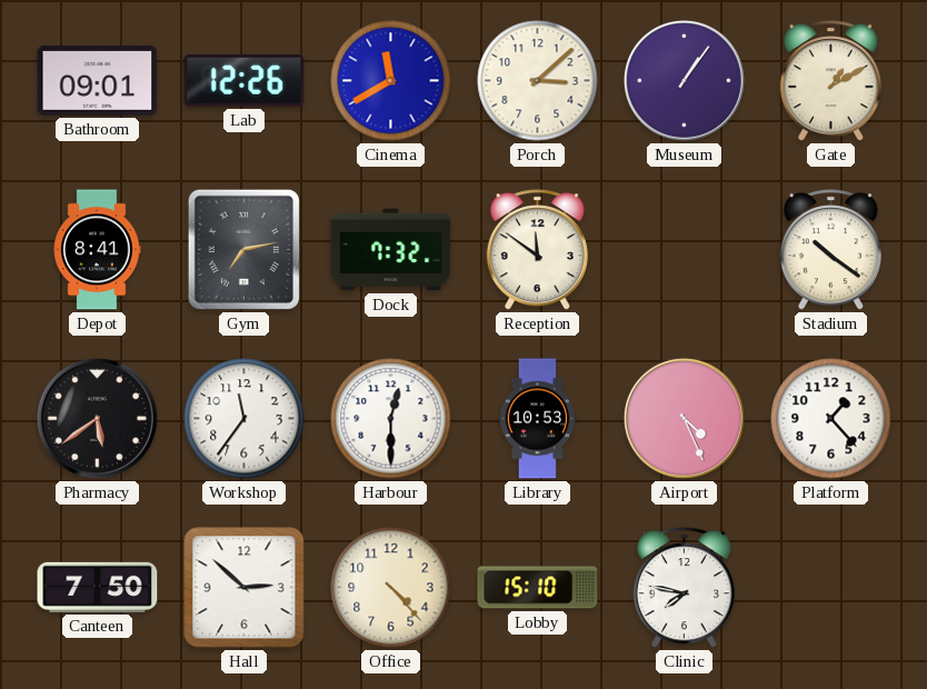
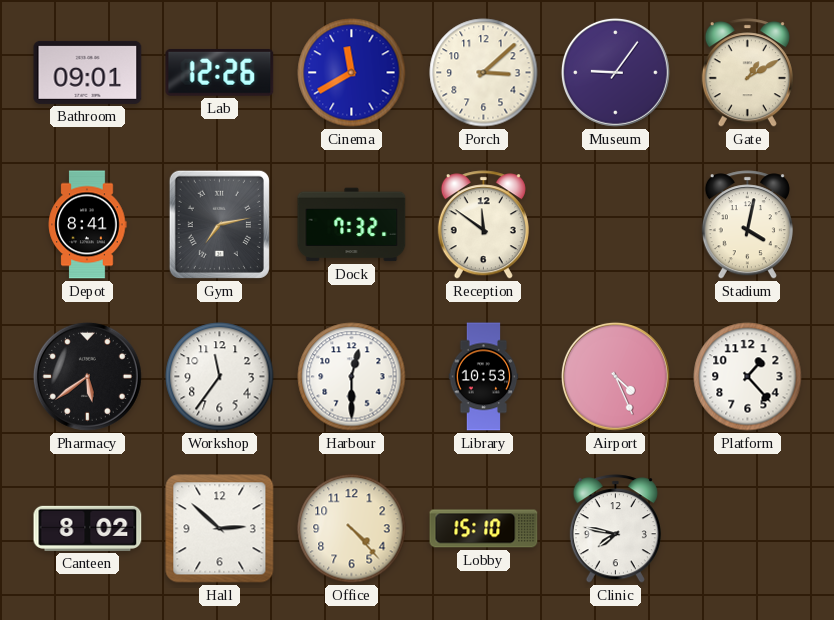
Museum: 1:06 -> 9:06 (615, 72)
Stadium: 10:21 -> 4:02 (747, 225)
Canteen: 7:50 -> 8:02 (88, 528)
